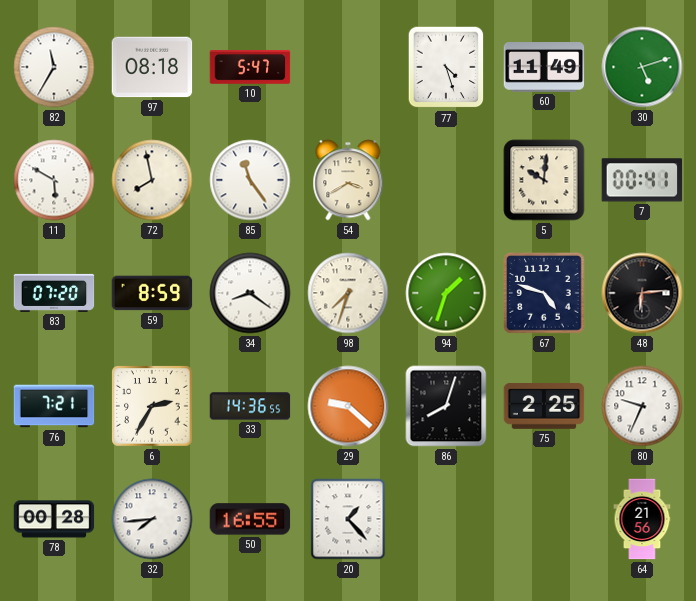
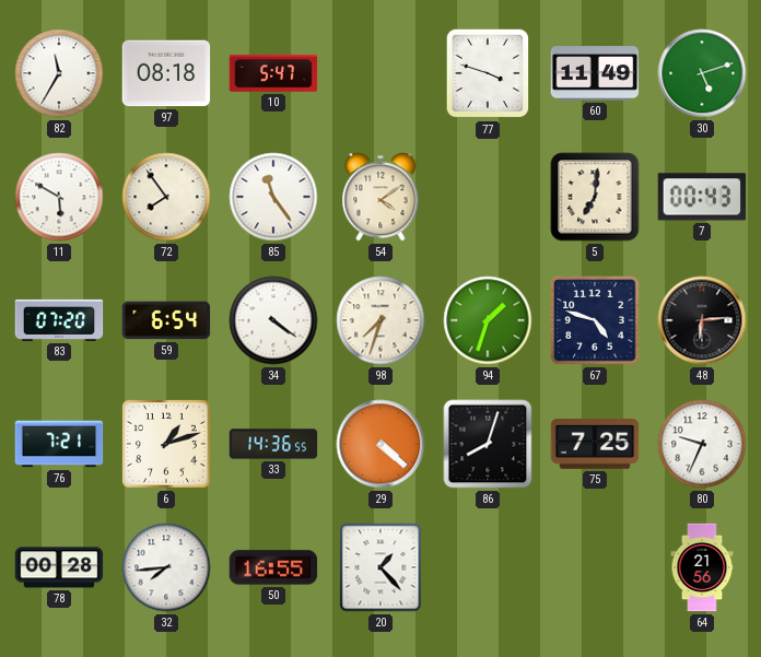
77: 4:27 -> 3:48 (488, 73)
72: 7:58 -> 7:54 (166, 197)
54: 3:40 -> 4:09 (380, 197)
5: 10:01 -> 7:01 (595, 197)
7: 00:41 -> 00:43 (702, 197)
59: 8:59 -> 6:54 (166, 320)
34: 8:21 -> 4:21 (273, 320)
6: 2:35 -> 1:12 (166, 444)
29: 9:22 -> 4:22 (380, 444)
75: 2:25 -> 7:25 (595, 444)
